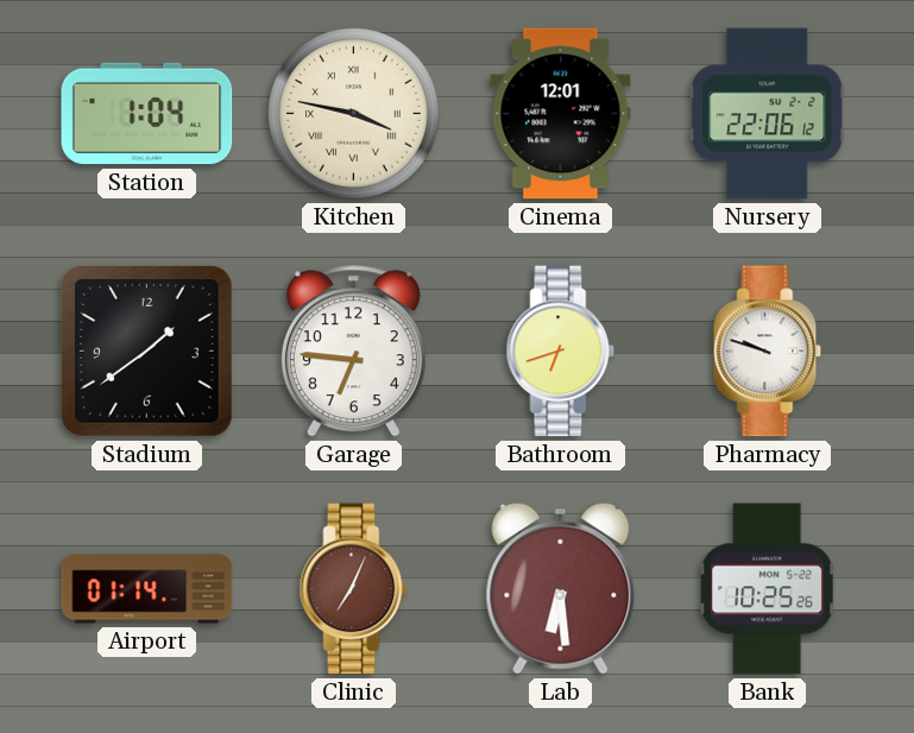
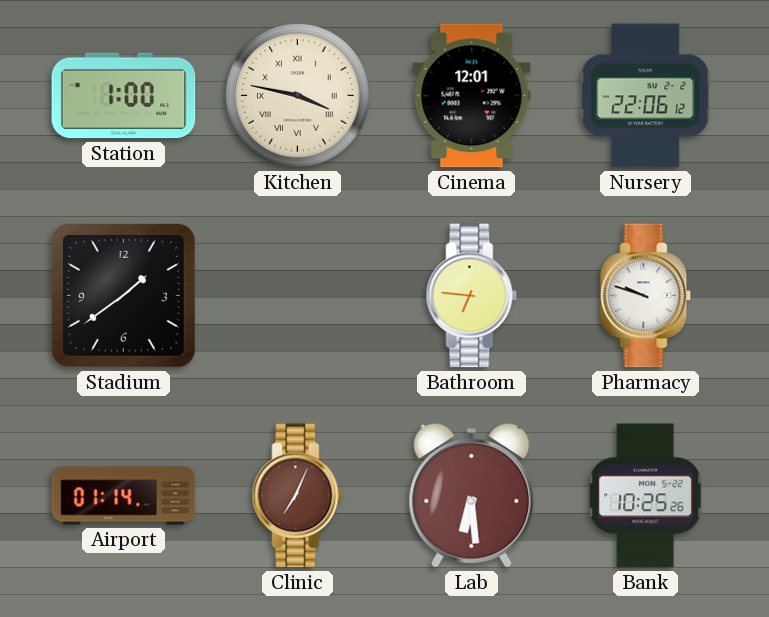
Station: 1:04 -> 1:00 (124, 96)
Garage: 6:46 -> none (353, 352)
Bathroom: 6:42 -> 6:46 (472, 296)
